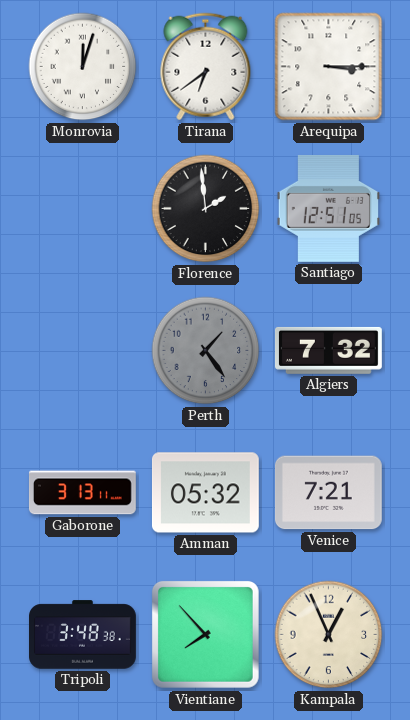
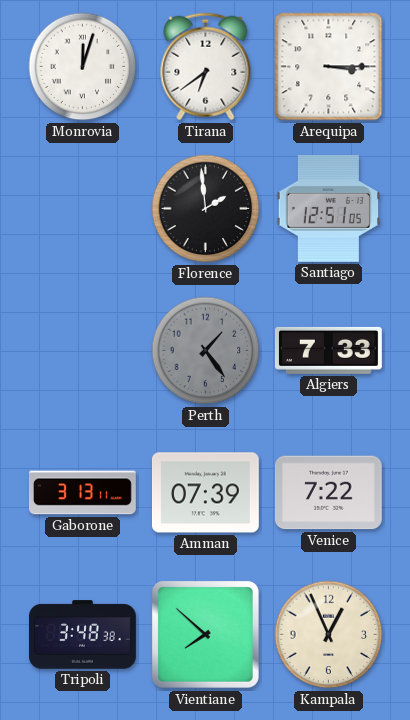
Algiers: 7:32 -> 7:33 (328, 350)
Amman: 05:32 -> 07:39 (205, 493)
Venice: 7:21 -> 7:22 (328, 493)
Vientiane: 7:53 -> 7:52 (205, 634)
